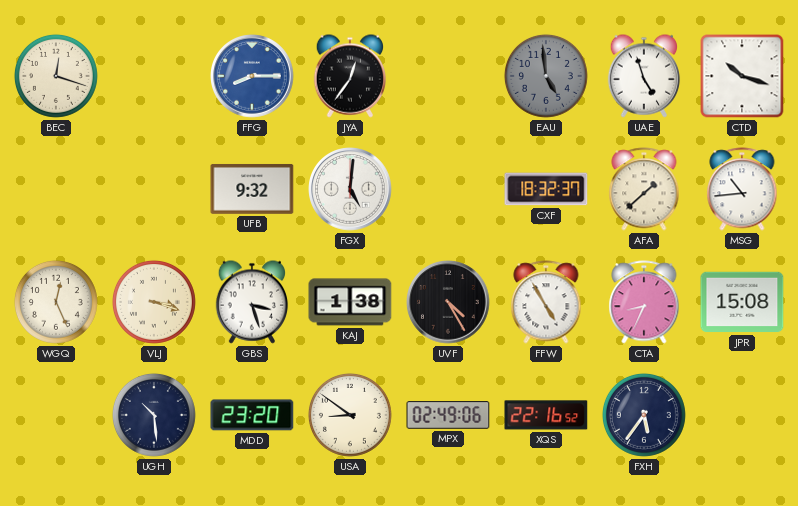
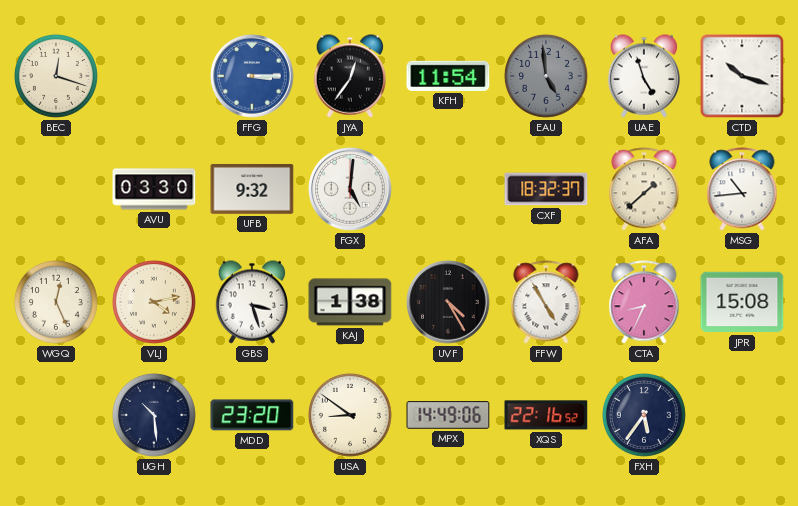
FFG: 8:15 -> 3:15 (252, 76)
KFH: none -> 11:54 (448, 76)
AVU: none -> 03:30 (154, 189)
VLJ: 3:18 -> 4:13 (154, 302)
MPX: 02:49 -> 14:49 (448, 415)
